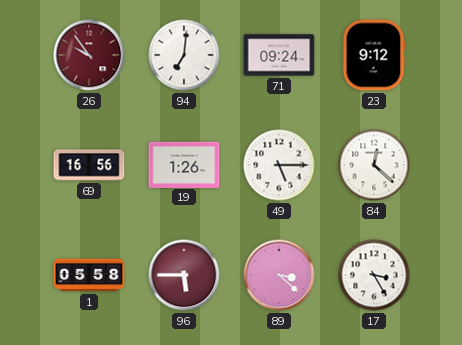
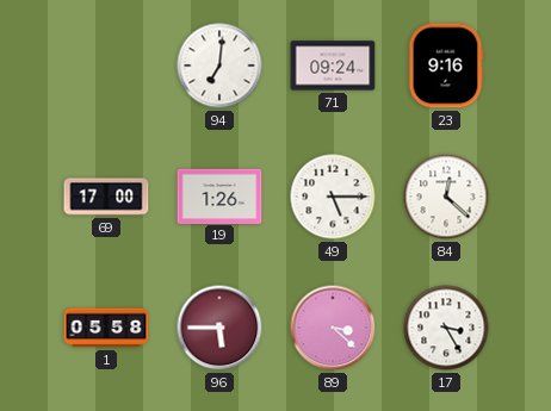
26: 9:54 -> none (89, 55)
23: 9:12 -> 9:16 (446, 66)
69: 16:56 -> 17:00 (106, 197)
